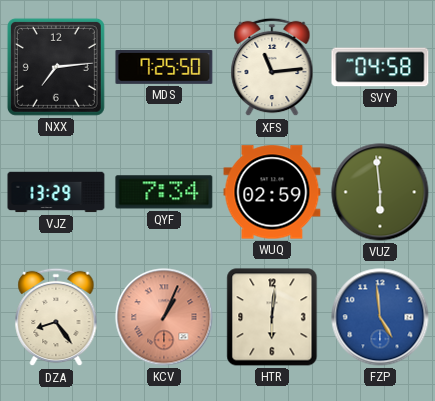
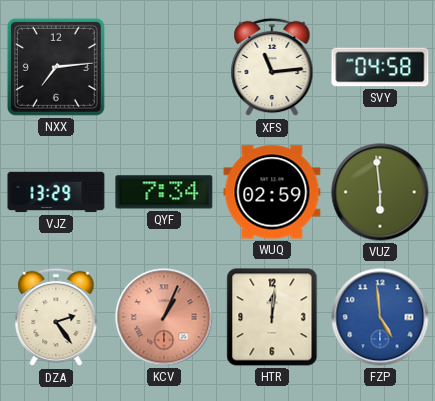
MDS: 7:25 -> none (164, 68)
DZA: 8:24 -> 2:24 (56, 317)
HTR: 6:01 -> 12:01 (272, 317)
